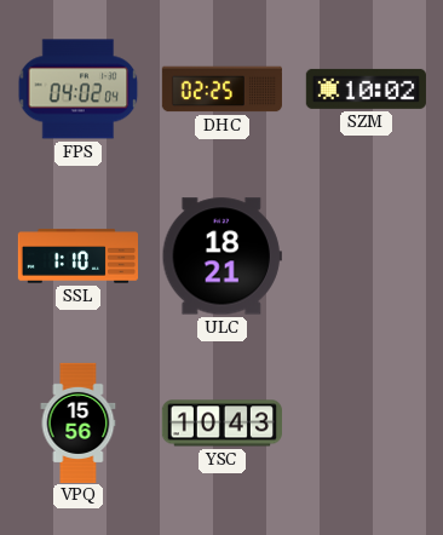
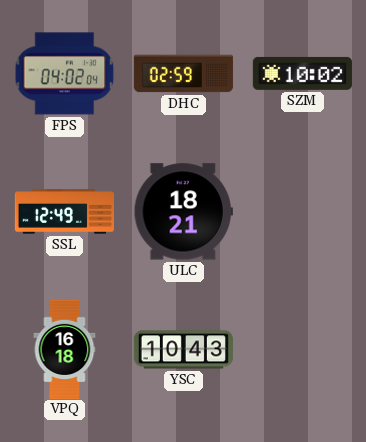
DHC: 02:25 -> 02:59 (183, 74)
SSL: 1:10 -> 12:49 (64, 212)
VPQ: 15:56 -> 16:18 (65, 349)
